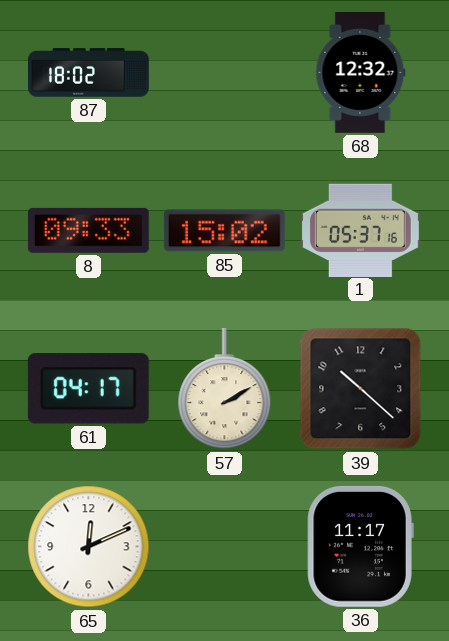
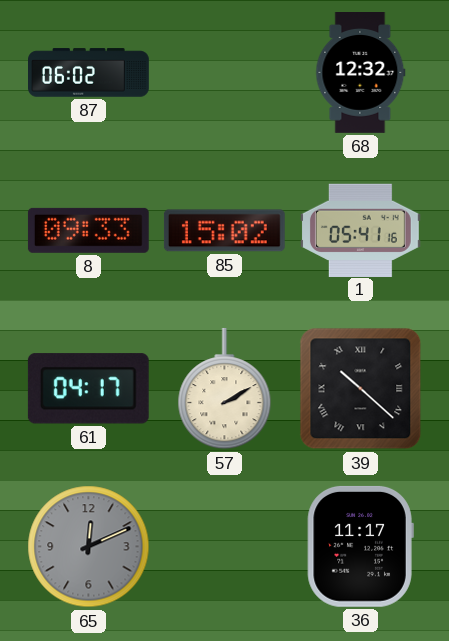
87: 18:02 -> 06:02 (89, 73)
1: 05:37 -> 05:41 (360, 230)
39 numerals: Arabic -> Roman (361, 389)
65 dial: white -> grey (89, 547)
